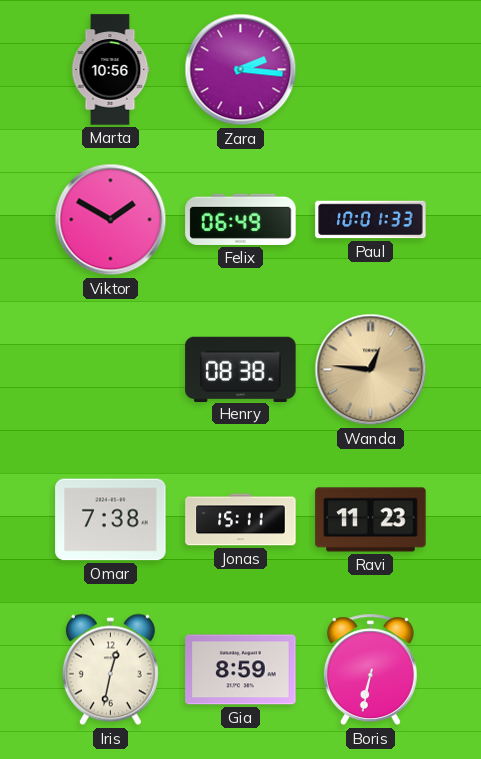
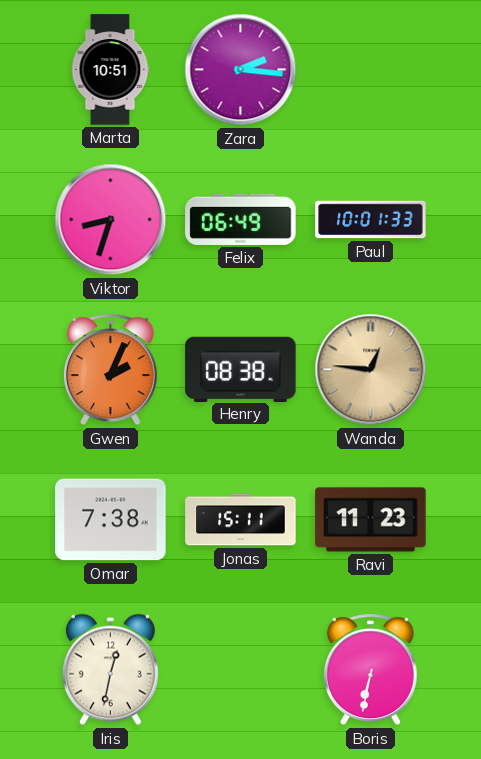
Marta: 10:56 -> 10:51 (110, 70)
Viktor: 1:50 -> 8:33 (111, 220)
Gwen: none -> 2:04 (110, 370)
Gia: 8:59 -> none (241, 670)
